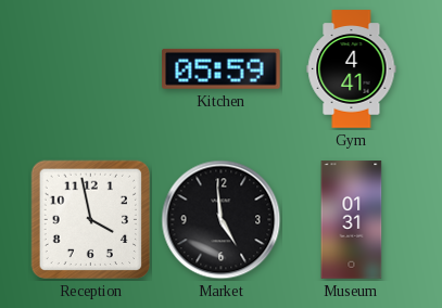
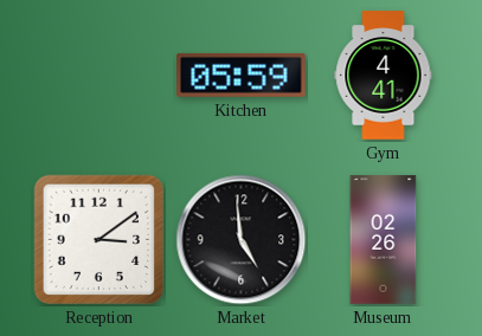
Reception: 3:58 -> 3:09 (99, 240)
Museum: 01:31 -> 02:26 (384, 240)
